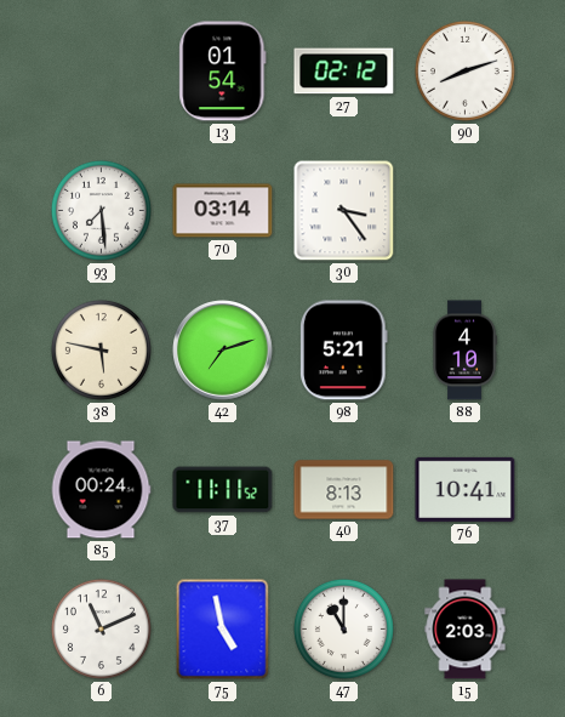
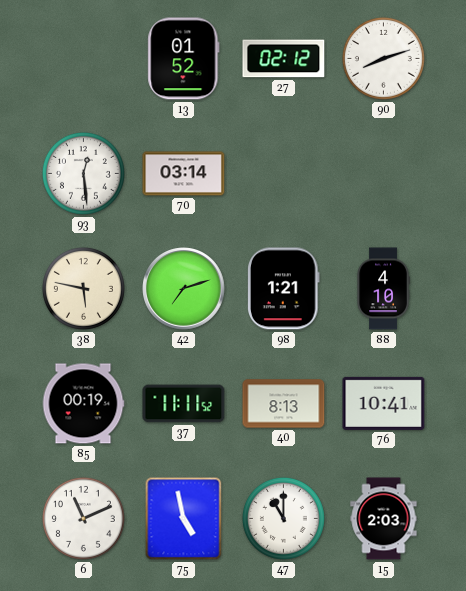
13: 01:54 -> 01:52 (184, 59)
93: 7:29 -> 12:29 (83, 173)
30: 3:24 -> none (344, 211)
98: 5:21 -> 1:21 (284, 289)
85: 00:24 -> 00:19 (83, 404)
